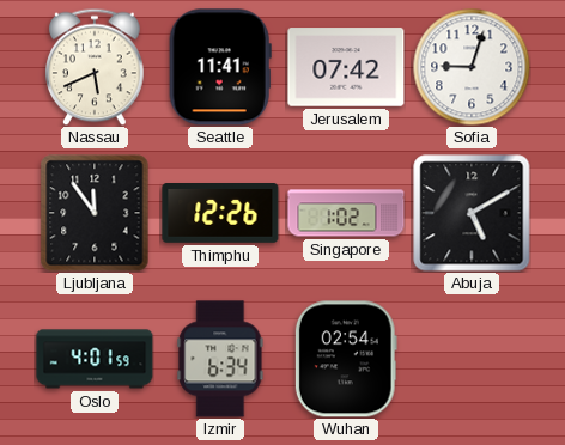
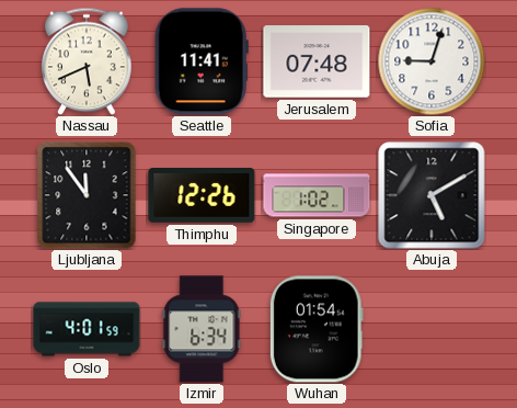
Jerusalem: 07:42 -> 07:48 (317, 61)
Wuhan: 02:54 -> 01:54 (317, 329)
